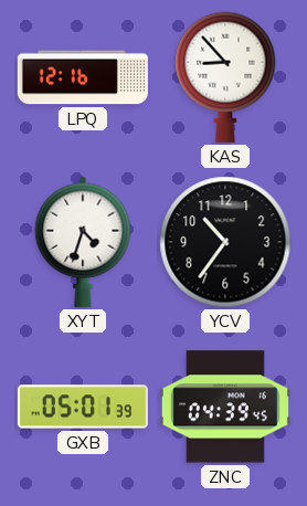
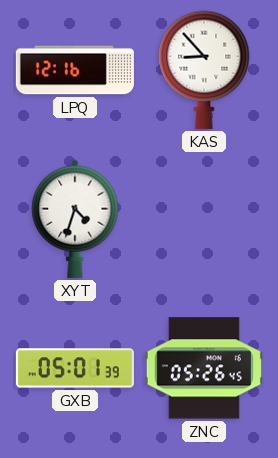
YCV: 10:36 -> none (225, 242)
ZNC: 04:39 -> 05:26 (204, 368)
